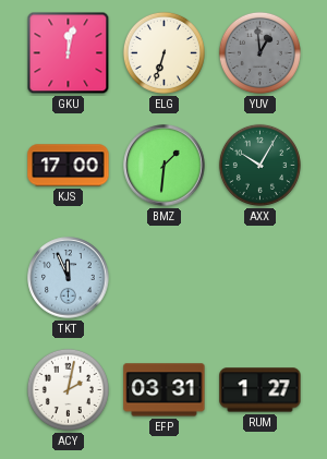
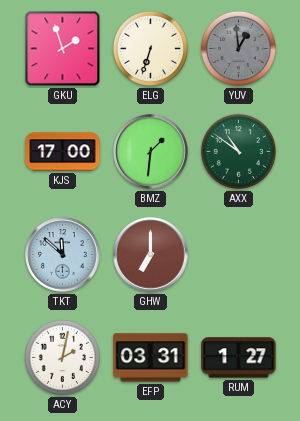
GKU: 12:02 -> 1:57 (63, 49)
AXX: 10:05 -> 10:51 (238, 151)
TKT: 11:56 -> 11:52 (63, 255)
GHW: none -> 7:00 (151, 255)
